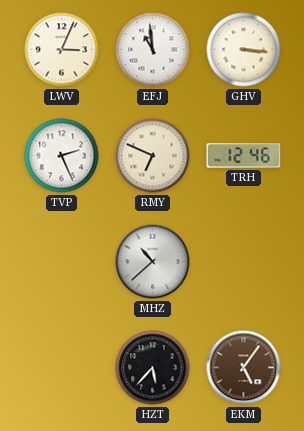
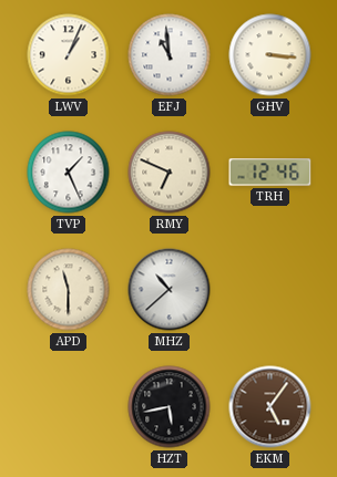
LWV: 3:04 -> 1:04 (69, 55)
TVP: 2:26 -> 1:26 (69, 173)
APD: none -> 11:30 (69, 290)
HZT: 5:37 -> 5:43 (170, 407)
